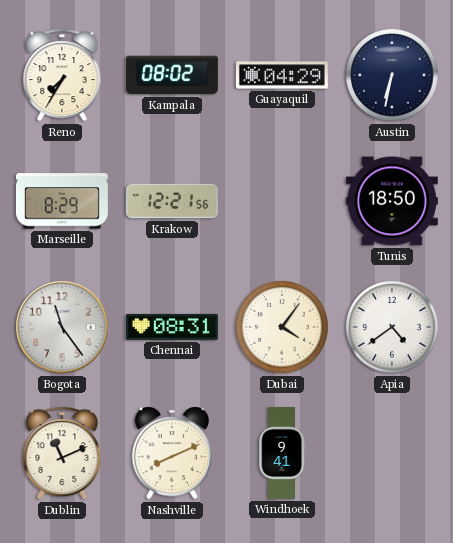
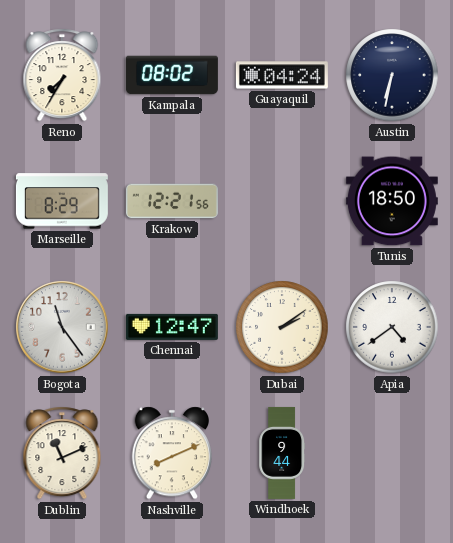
Guayaquil: 04:29 -> 04:24 (282, 75)
Chennai: 08:31 -> 12:47 (172, 327)
Dubai: 4:06 -> 2:09 (282, 327)
Windhoek: 9:41 -> 9:44 (282, 453)
